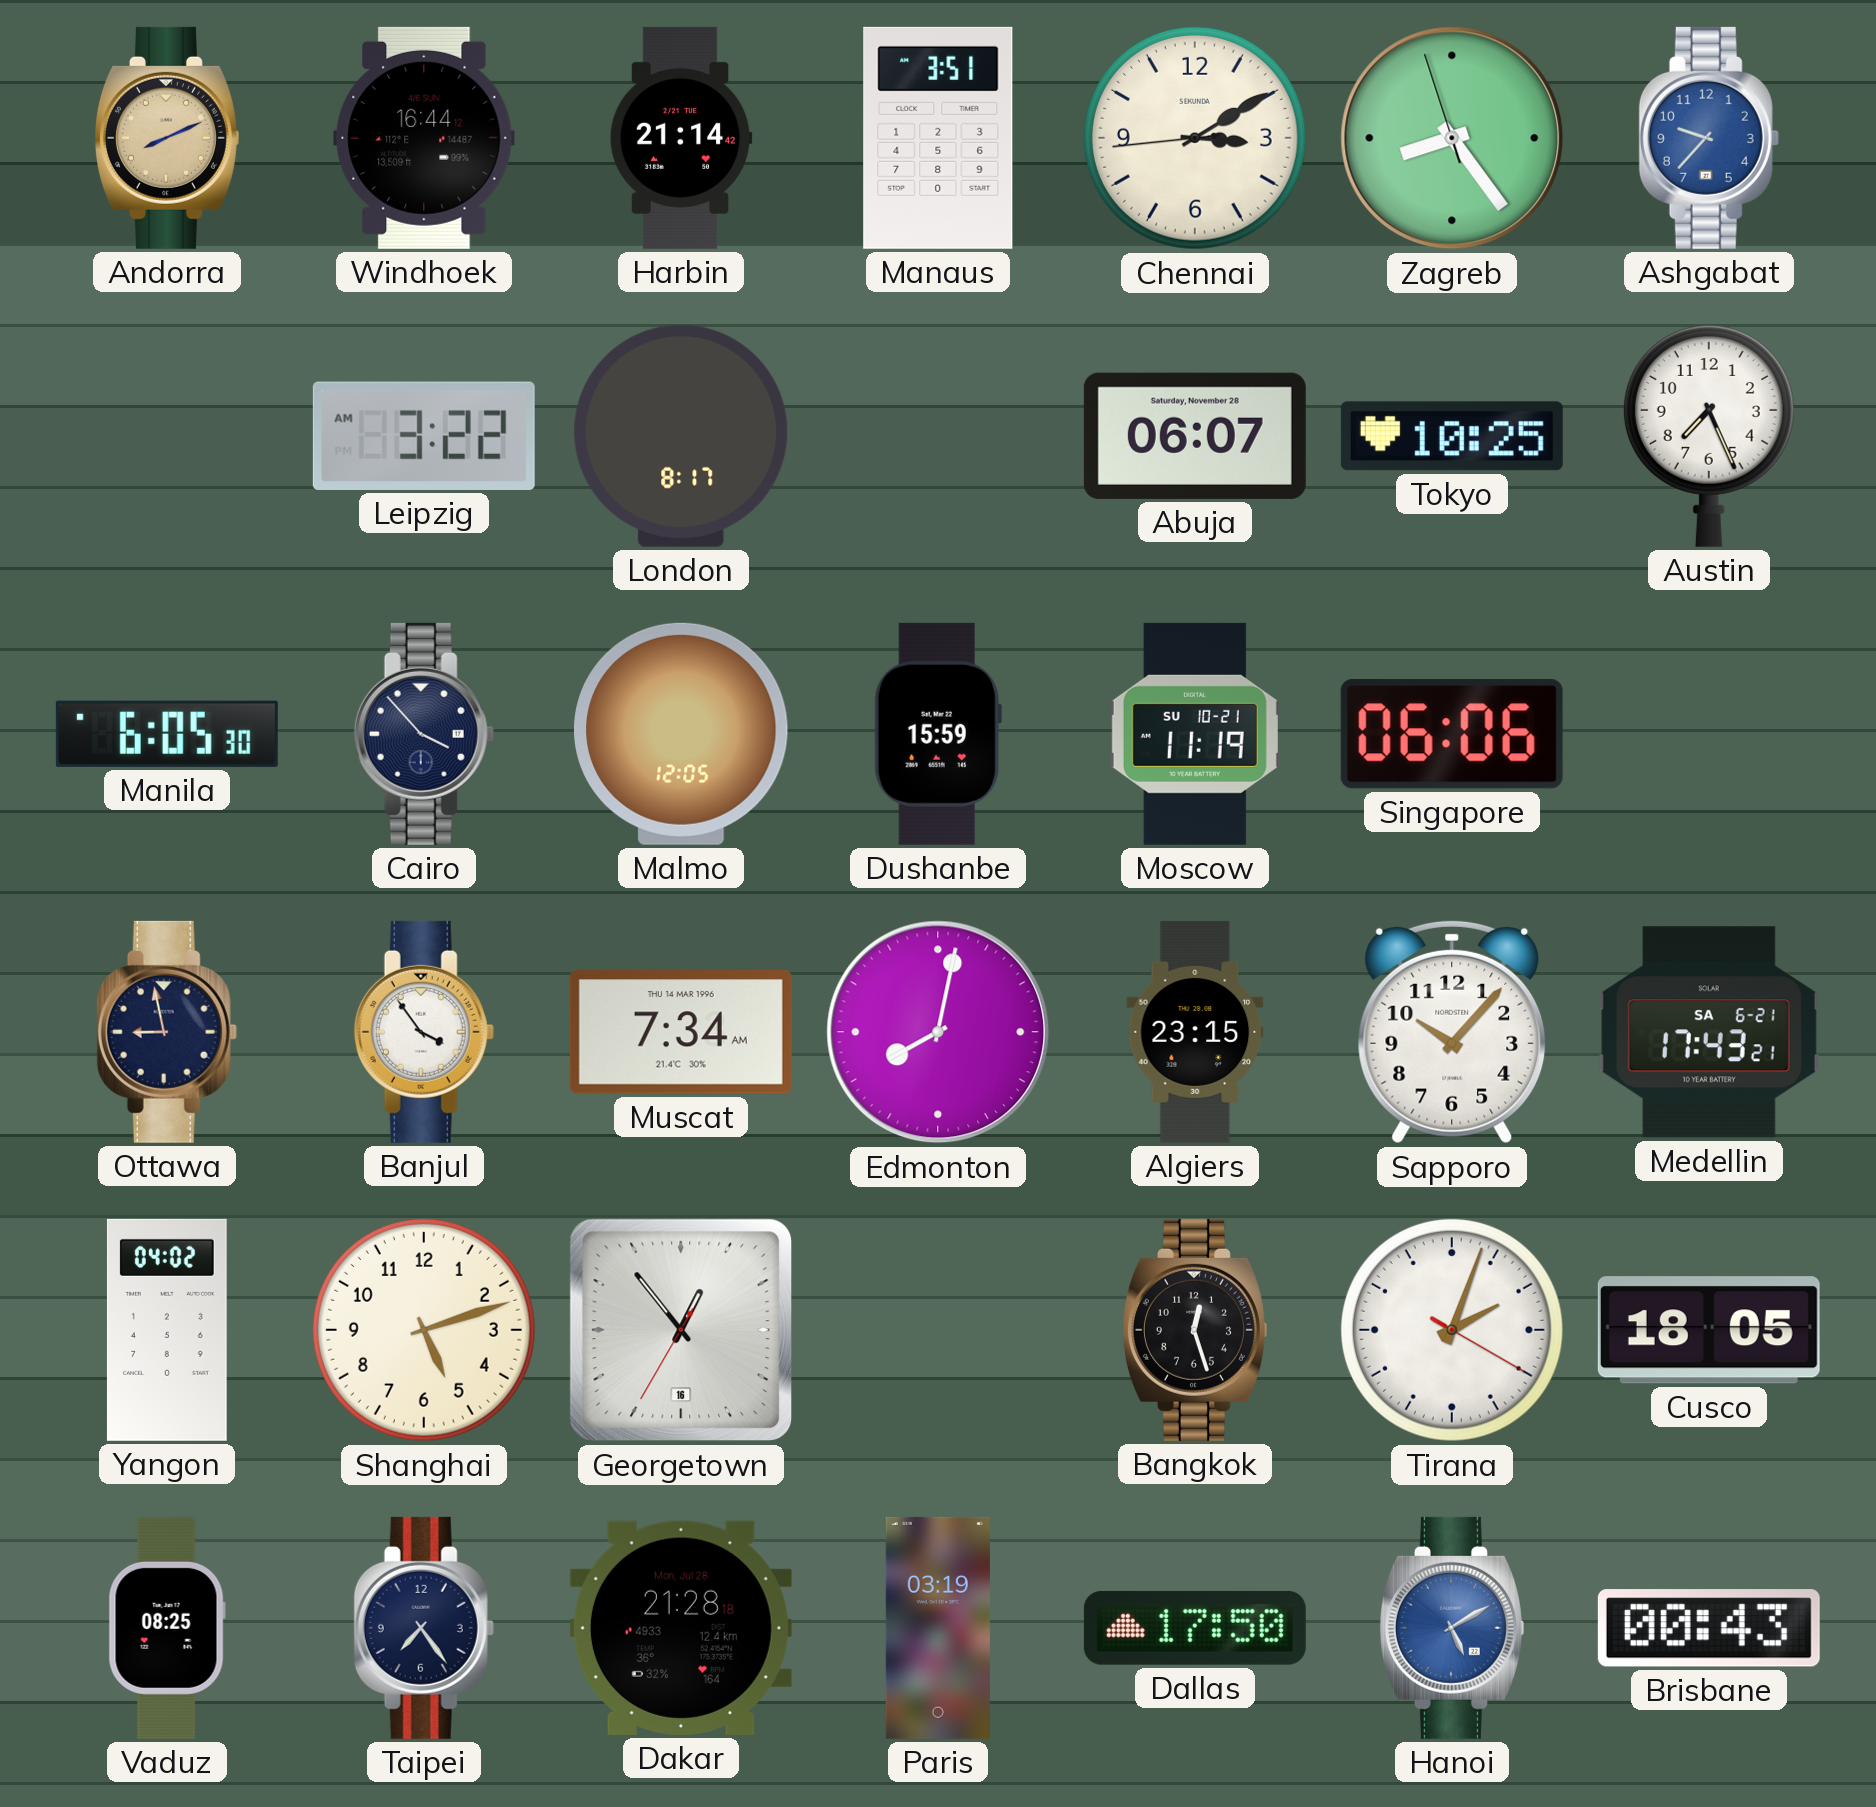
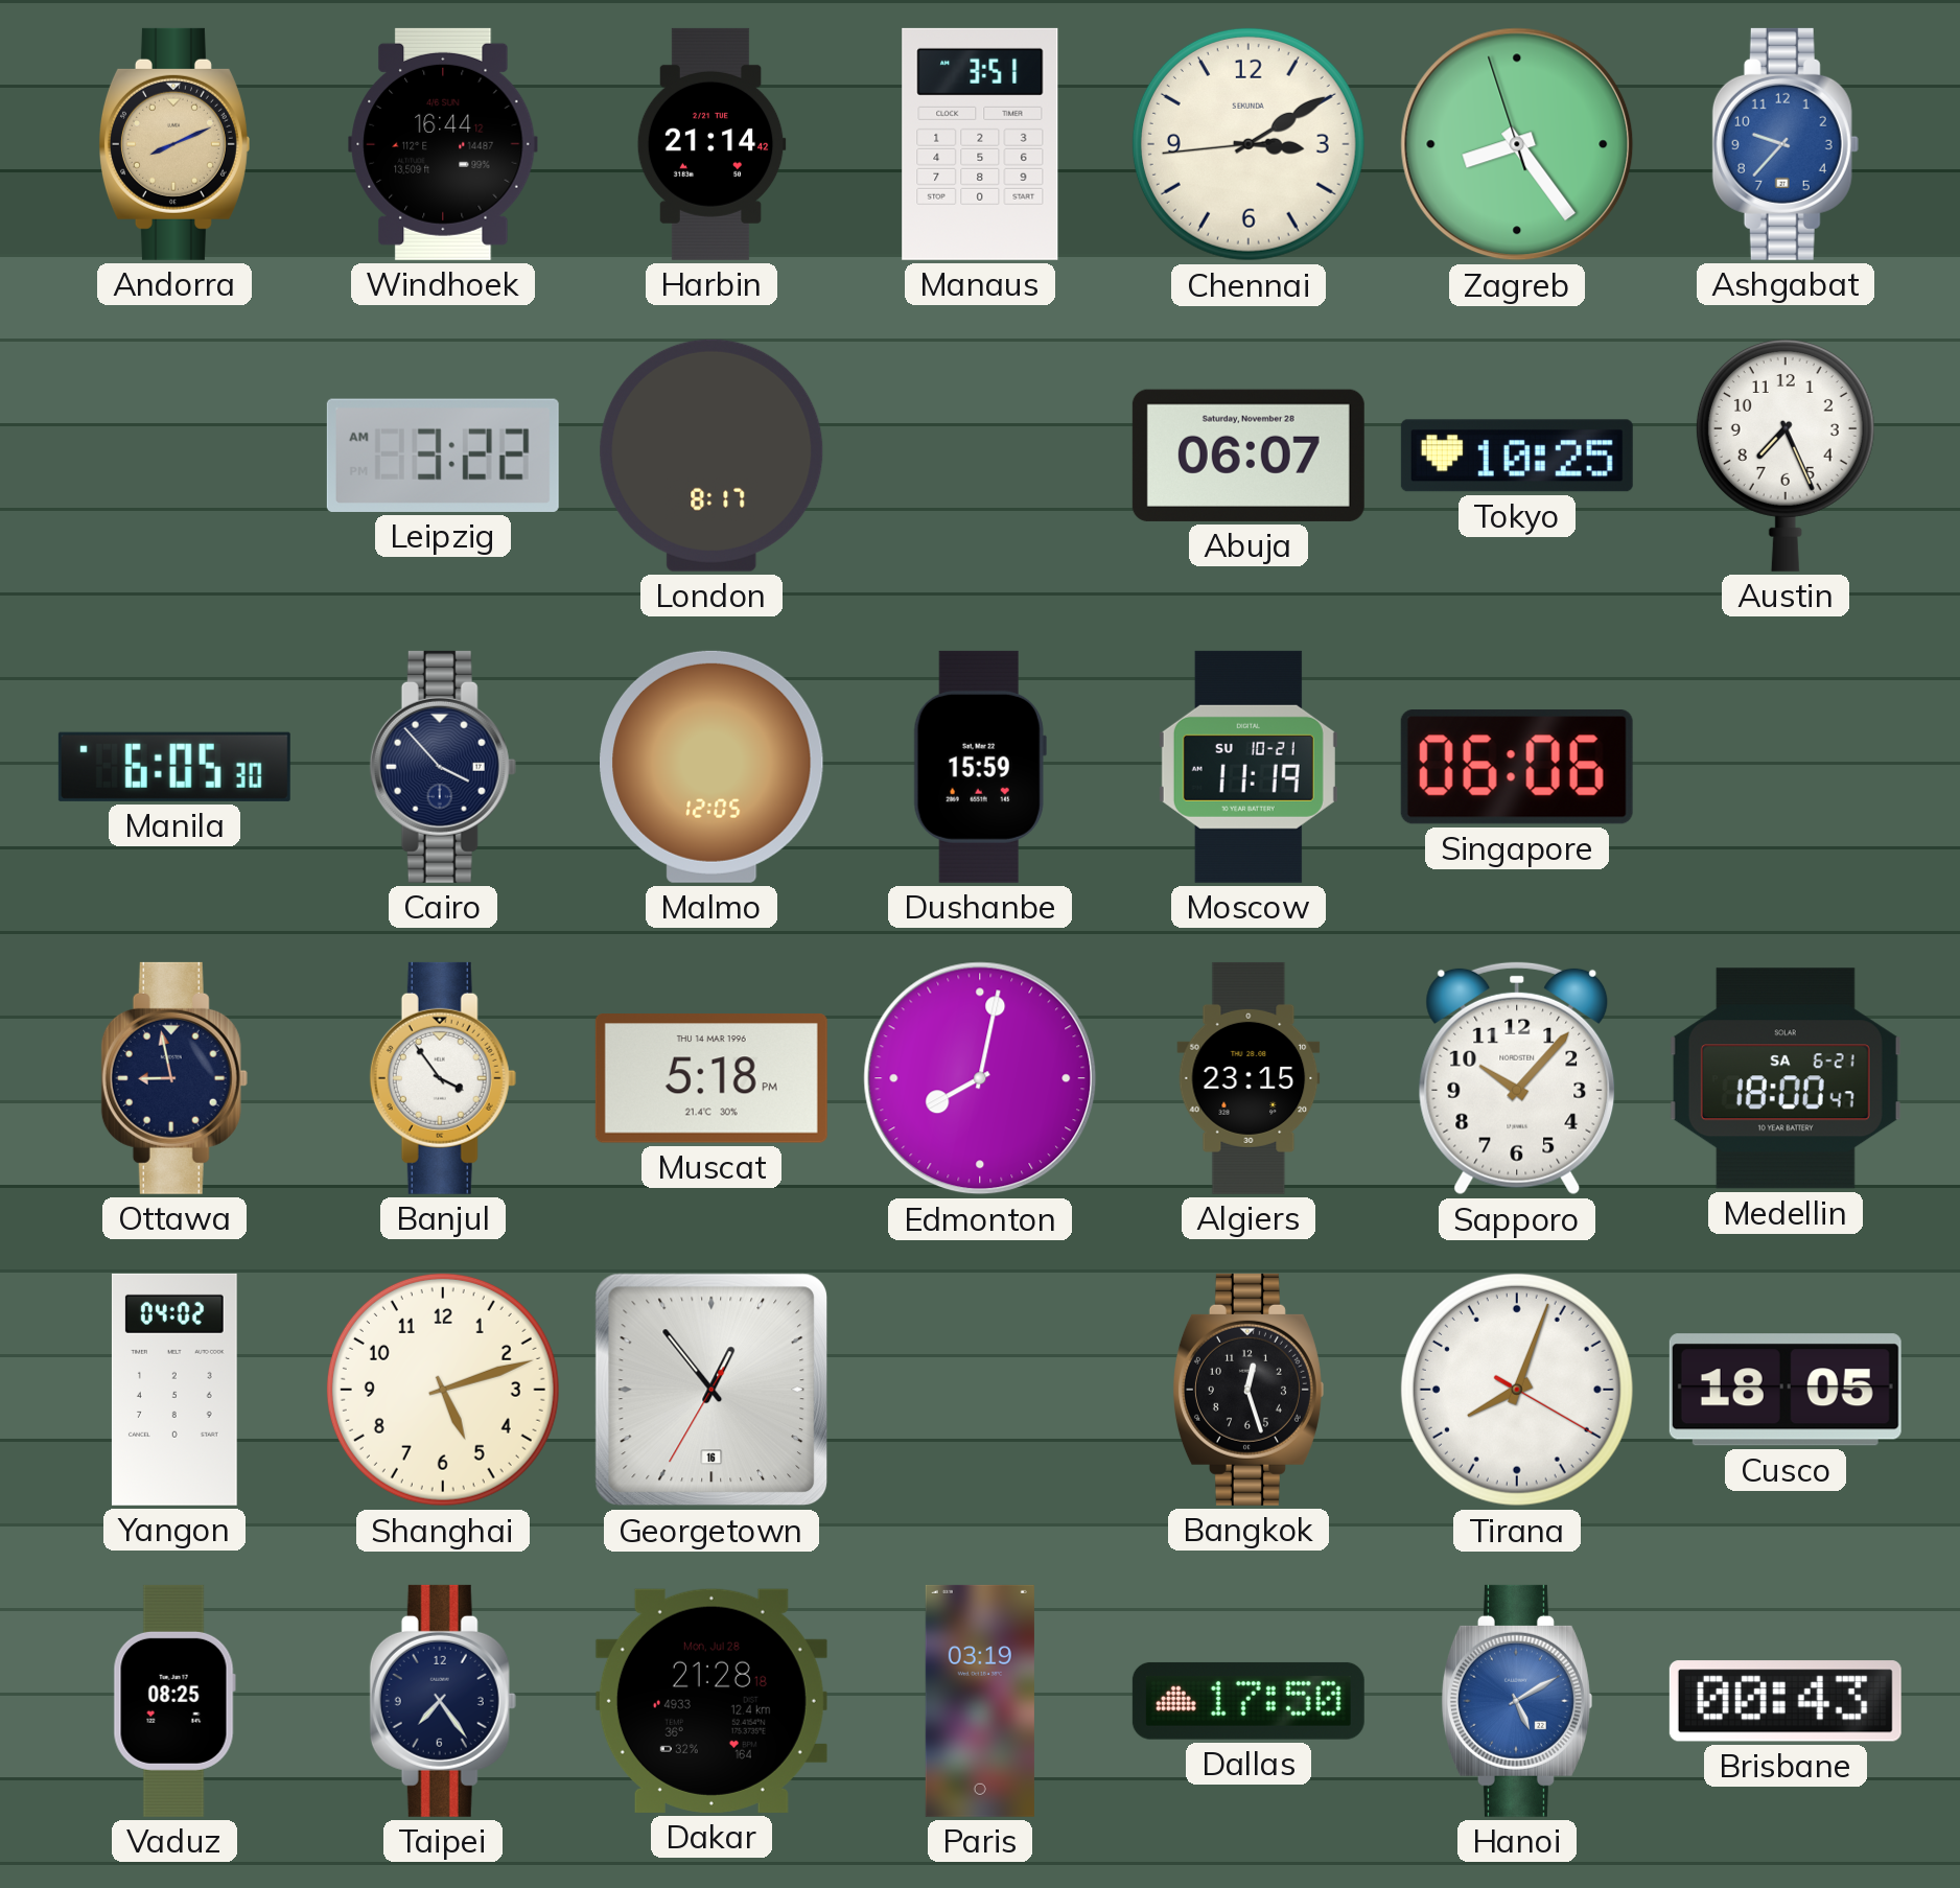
Muscat: 7:34 -> 5:18 (711, 1078)
Medellin: 17:43 -> 18:00 (1786, 1078)
Tirana: 2:03 -> 8:03 (1517, 1390)
